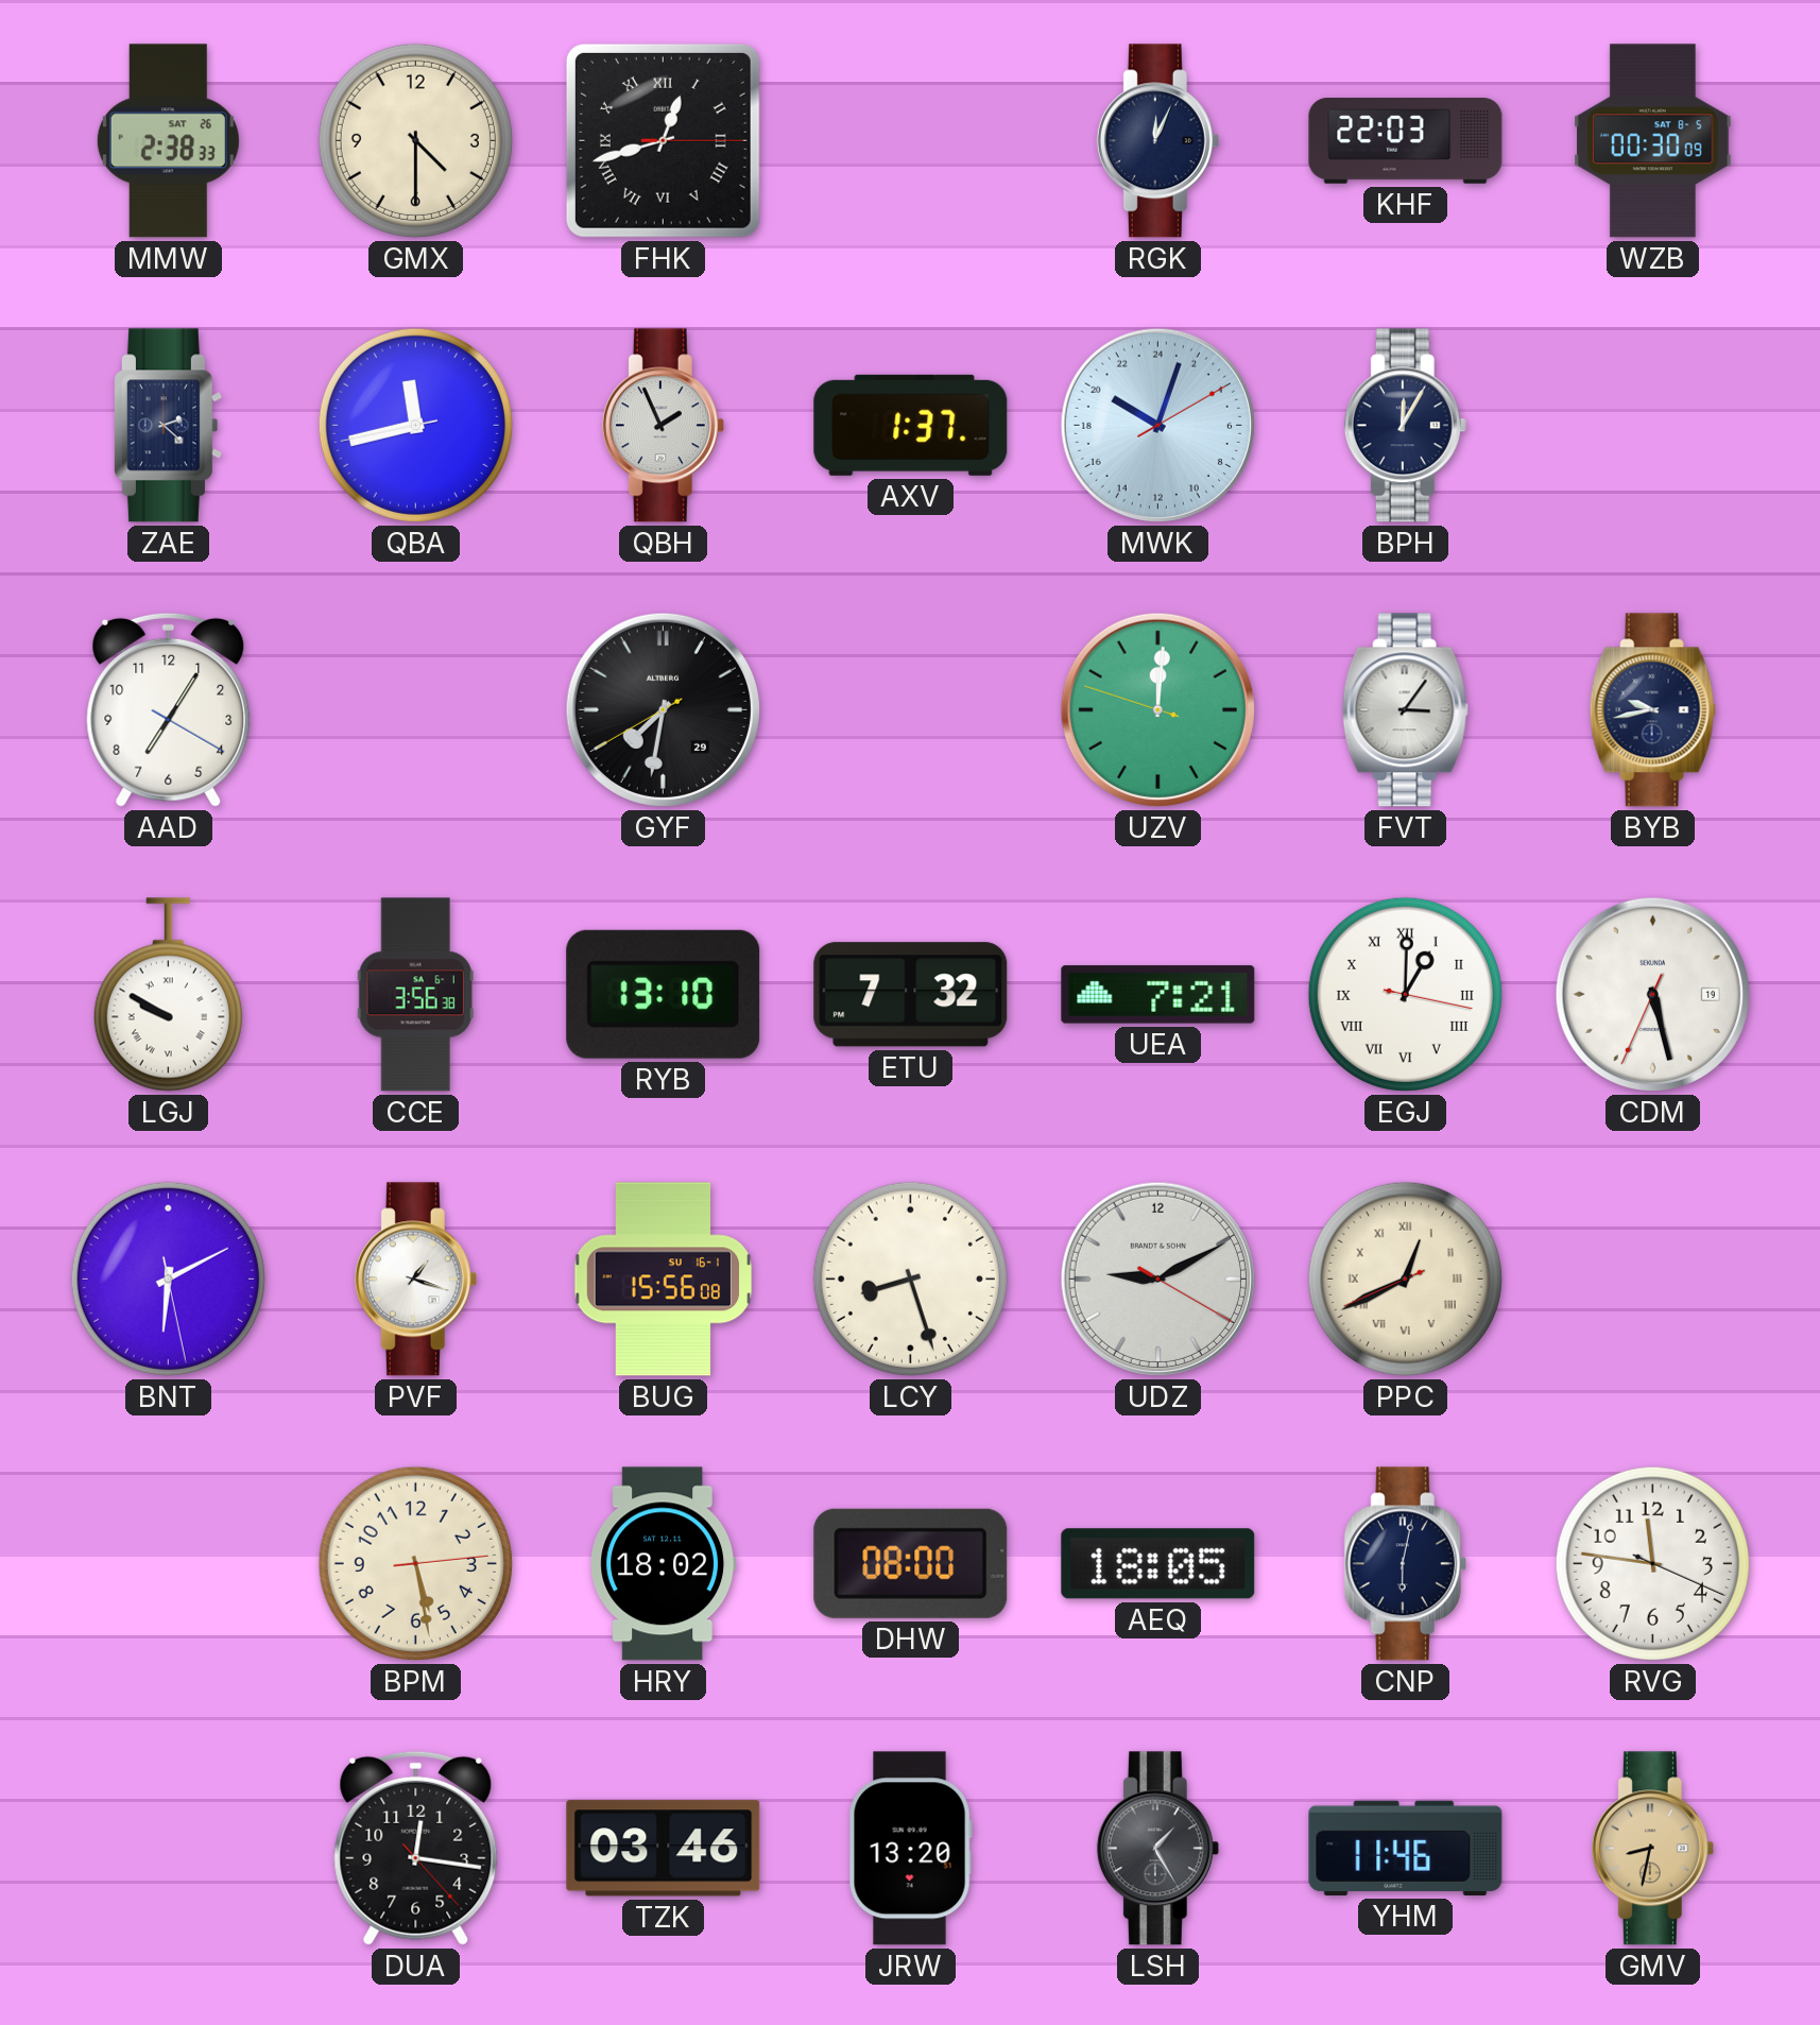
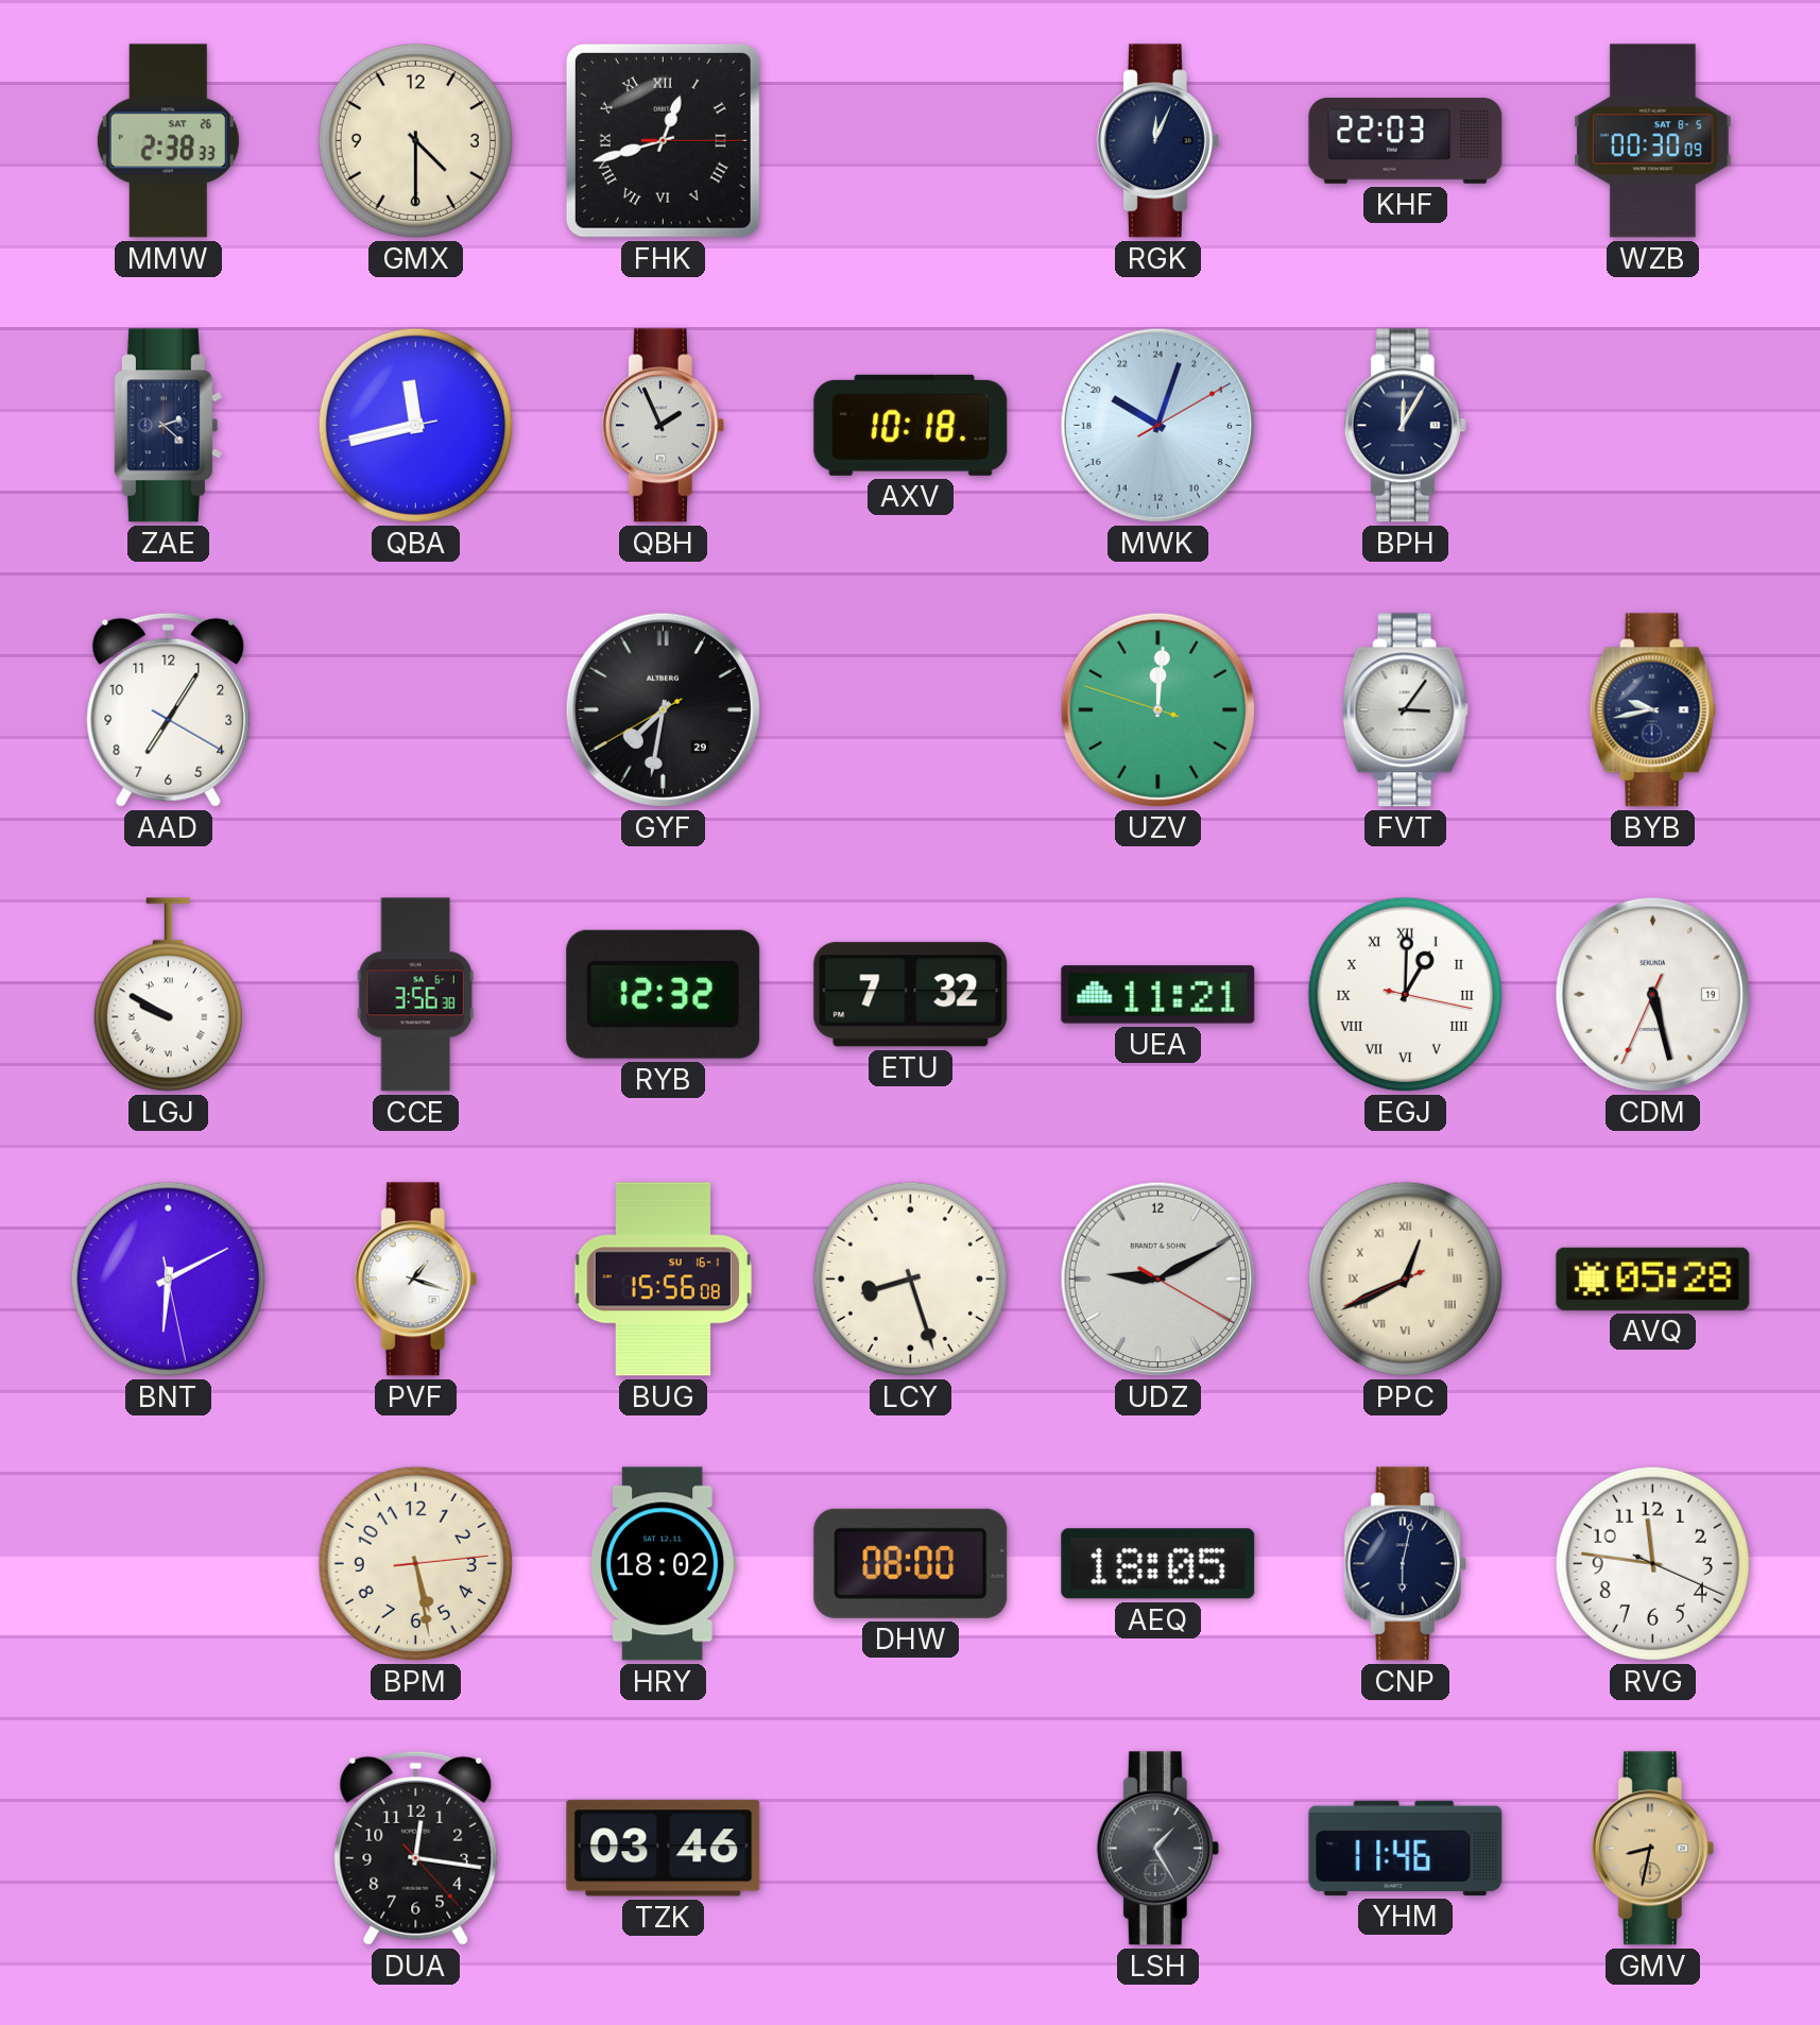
AXV: 1:37 -> 10:18 (911, 425)
RYB: 13:10 -> 12:32 (664, 994)
UEA: 7:21 -> 11:21 (1158, 995)
AVQ: none -> 05:28 (1653, 1279)
JRW: 13:20 -> none (910, 1849)
